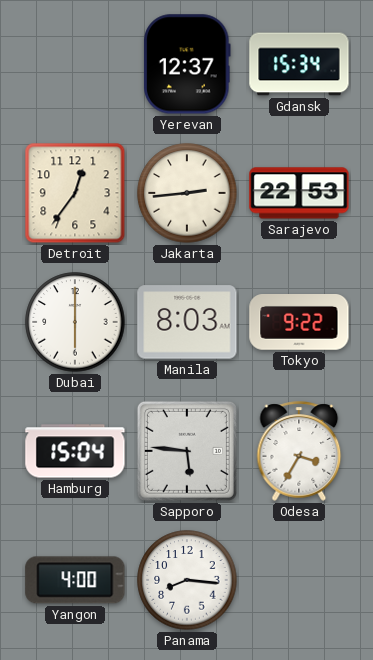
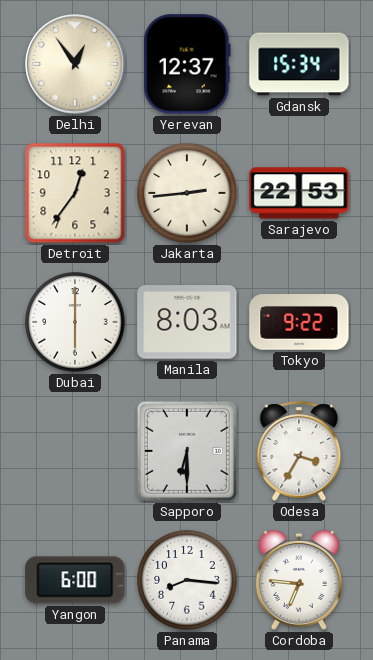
Delhi: none -> 12:54 (76, 65)
Hamburg: 15:04 -> none (75, 451)
Sapporo: 5:46 -> 6:30 (187, 451)
Yangon: 4:00 -> 6:00 (75, 580)
Cordoba: none -> 6:46 (299, 580)
